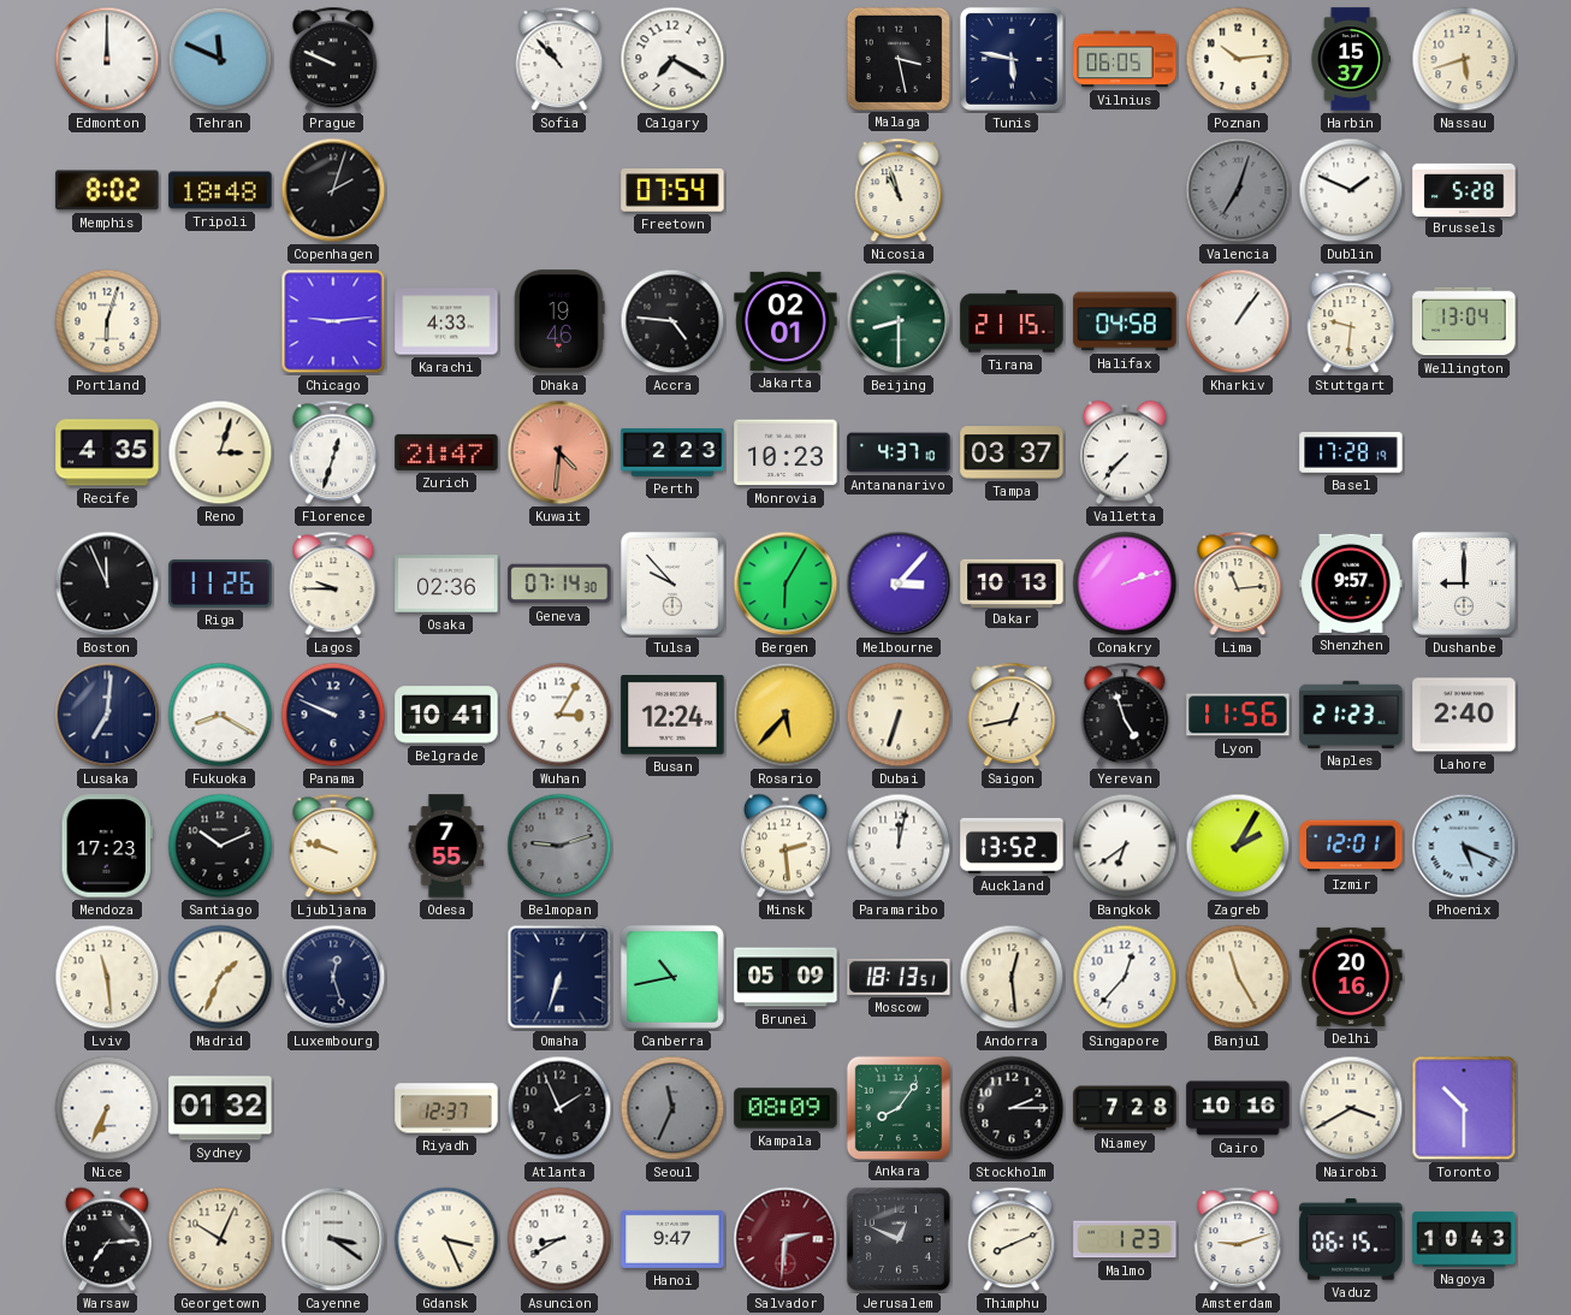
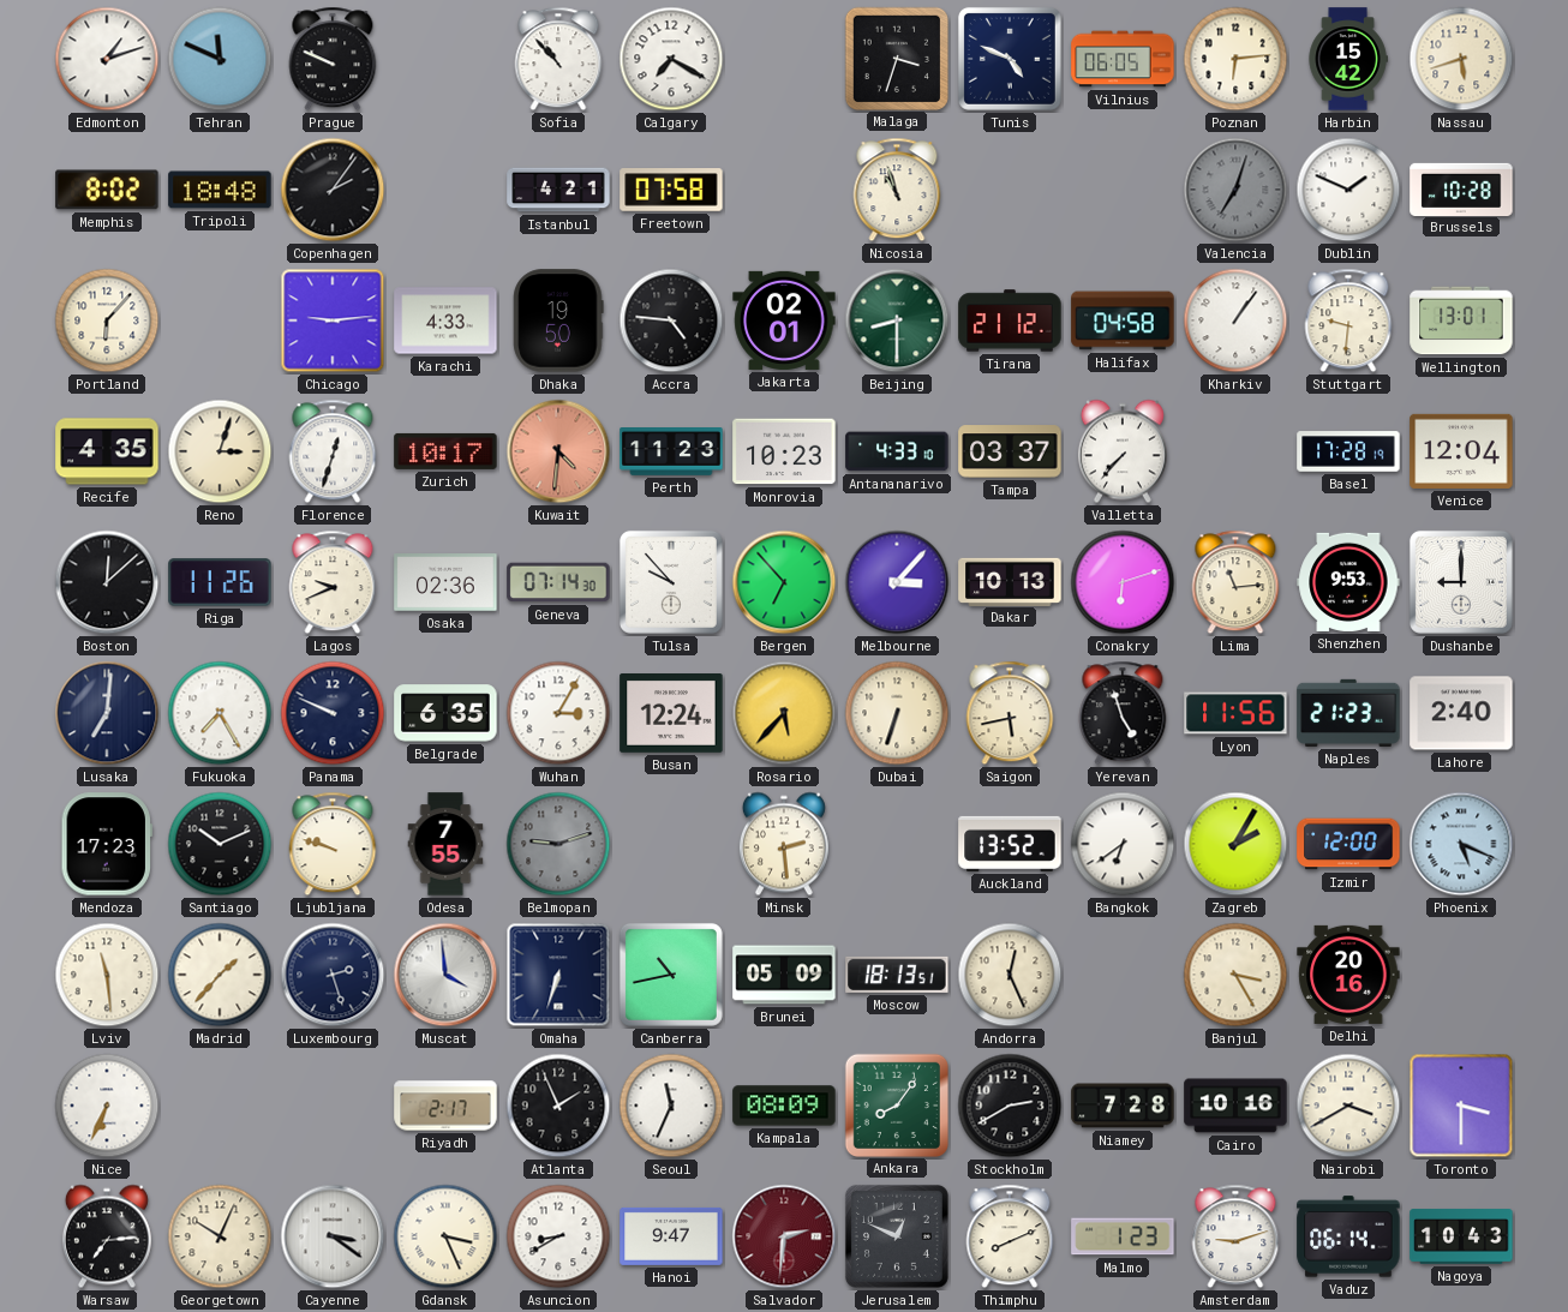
Edmonton: 12:00 -> 1:12 (107, 59)
Malaga: 3:28 -> 3:33 (896, 58)
Tunis: 5:47 -> 4:49 (1010, 59)
Poznan: 10:14 -> 6:14 (1235, 59)
Harbin: 15:37 -> 15:42 (1348, 59)
Copenhagen: 2:03 -> 2:06 (333, 190)
Istanbul: none -> 4:21 (558, 190)
Freetown: 07:54 -> 07:58 (671, 190)
Brussels: 5:28 -> 10:28 (1461, 188)
Portland: 6:03 -> 6:07 (107, 320)
Dhaka: 19:46 -> 19:50 (558, 320)
Tirana: 21:15 -> 21:12 (1010, 320)
Wellington: 13:04 -> 13:01 (1461, 320)
Zurich: 21:47 -> 10:17 (445, 451)
Perth: 2:23 -> 11:23 (671, 451)
Antananarivo: 4:37 -> 4:33 (897, 451)
Venice: none -> 12:04 (1461, 451)
Boston: 11:56 -> 12:08 (107, 582)
Lagos: 9:45 -> 9:41 (333, 582)
Bergen: 6:05 -> 6:53 (784, 582)
Conakry: 2:12 -> 6:12 (1123, 582)
Shenzhen: 9:57 -> 9:53 (1348, 582)
Fukuoka: 8:20 -> 7:25 (220, 713)
Belgrade: 10:41 -> 6:35 (445, 713)
Saigon: 12:43 -> 5:43 (1010, 713)
Paramaribo: 12:02 -> none (899, 846)
Izmir: 12:01 -> 12:00 (1348, 844)
Madrid: 1:34 -> 1:37 (220, 975)
Luxembourg: 12:27 -> 2:27 (333, 975)
Muscat: none -> 3:59 (445, 975)
Andorra: 12:29 -> 12:26 (1010, 975)
Singapore: 12:37 -> none (1125, 977)
Banjul: 11:25 -> 3:25 (1235, 975)
Sydney: 01:32 -> none (220, 1108)
Riyadh: 12:37 -> 2:17 (445, 1106)
Seoul dial: grey -> white (671, 1106)
Stockholm: 2:15 -> 2:40 (1010, 1106)
Toronto: 10:30 -> 3:30 (1461, 1106)
Vaduz: 06:15 -> 06:14 (1348, 1236)
